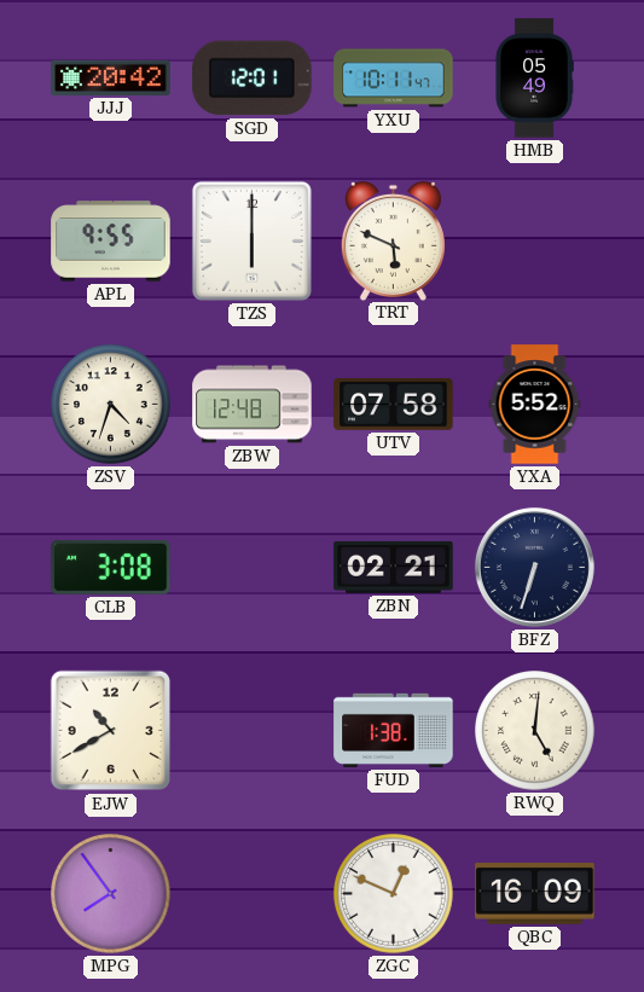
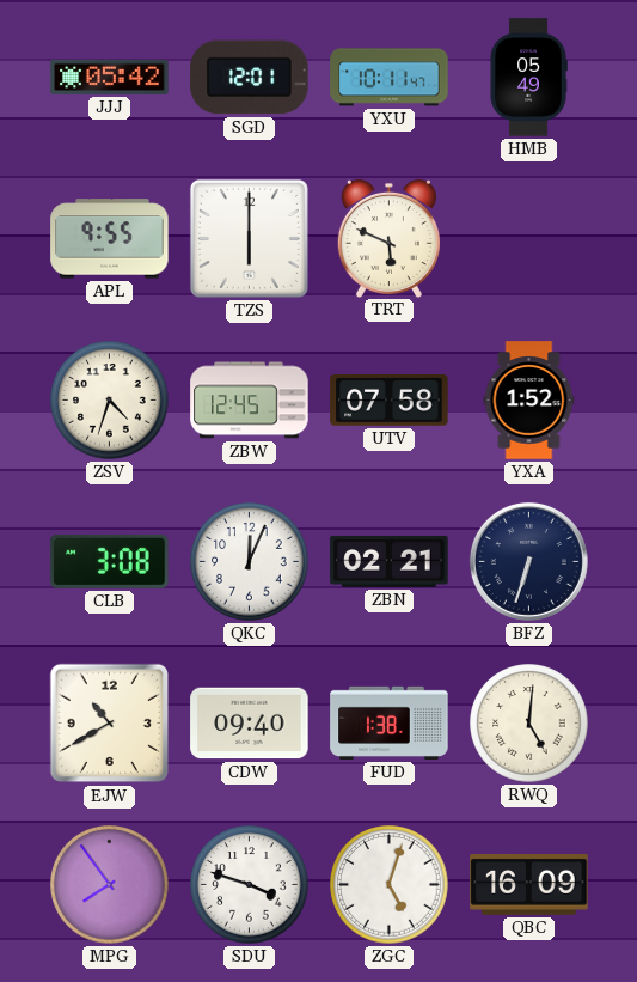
JJJ: 20:42 -> 05:42 (110, 77)
ZBW: 12:48 -> 12:45 (250, 401)
YXA: 5:52 -> 1:52 (529, 401)
QKC: none -> 12:04 (250, 562)
CDW: none -> 09:40 (250, 724)
SDU: none -> 3:48 (250, 885)
ZGC: 12:49 -> 5:03 (390, 885)
